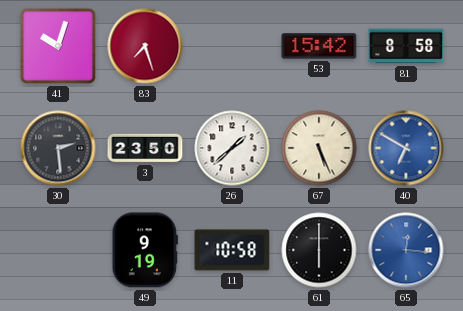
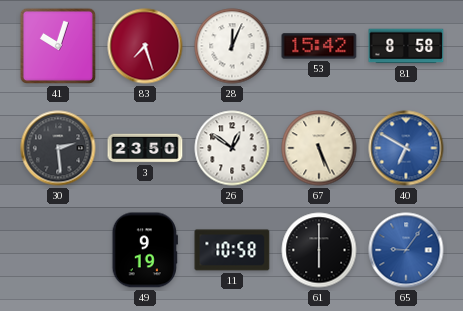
28: none -> 12:04 (232, 46)
26: 1:38 -> 12:51 (232, 148)
65: 12:16 -> 9:06 (406, 250)
